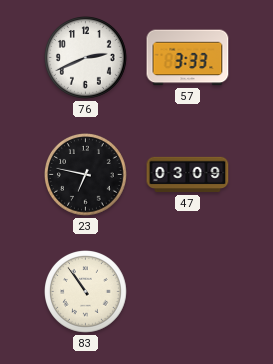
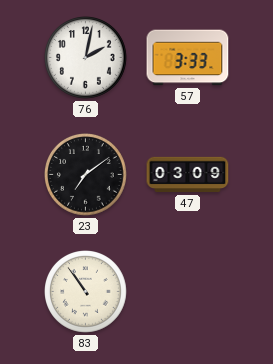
76: 2:41 -> 2:02 (86, 58)
23: 6:47 -> 7:09 (86, 175)
